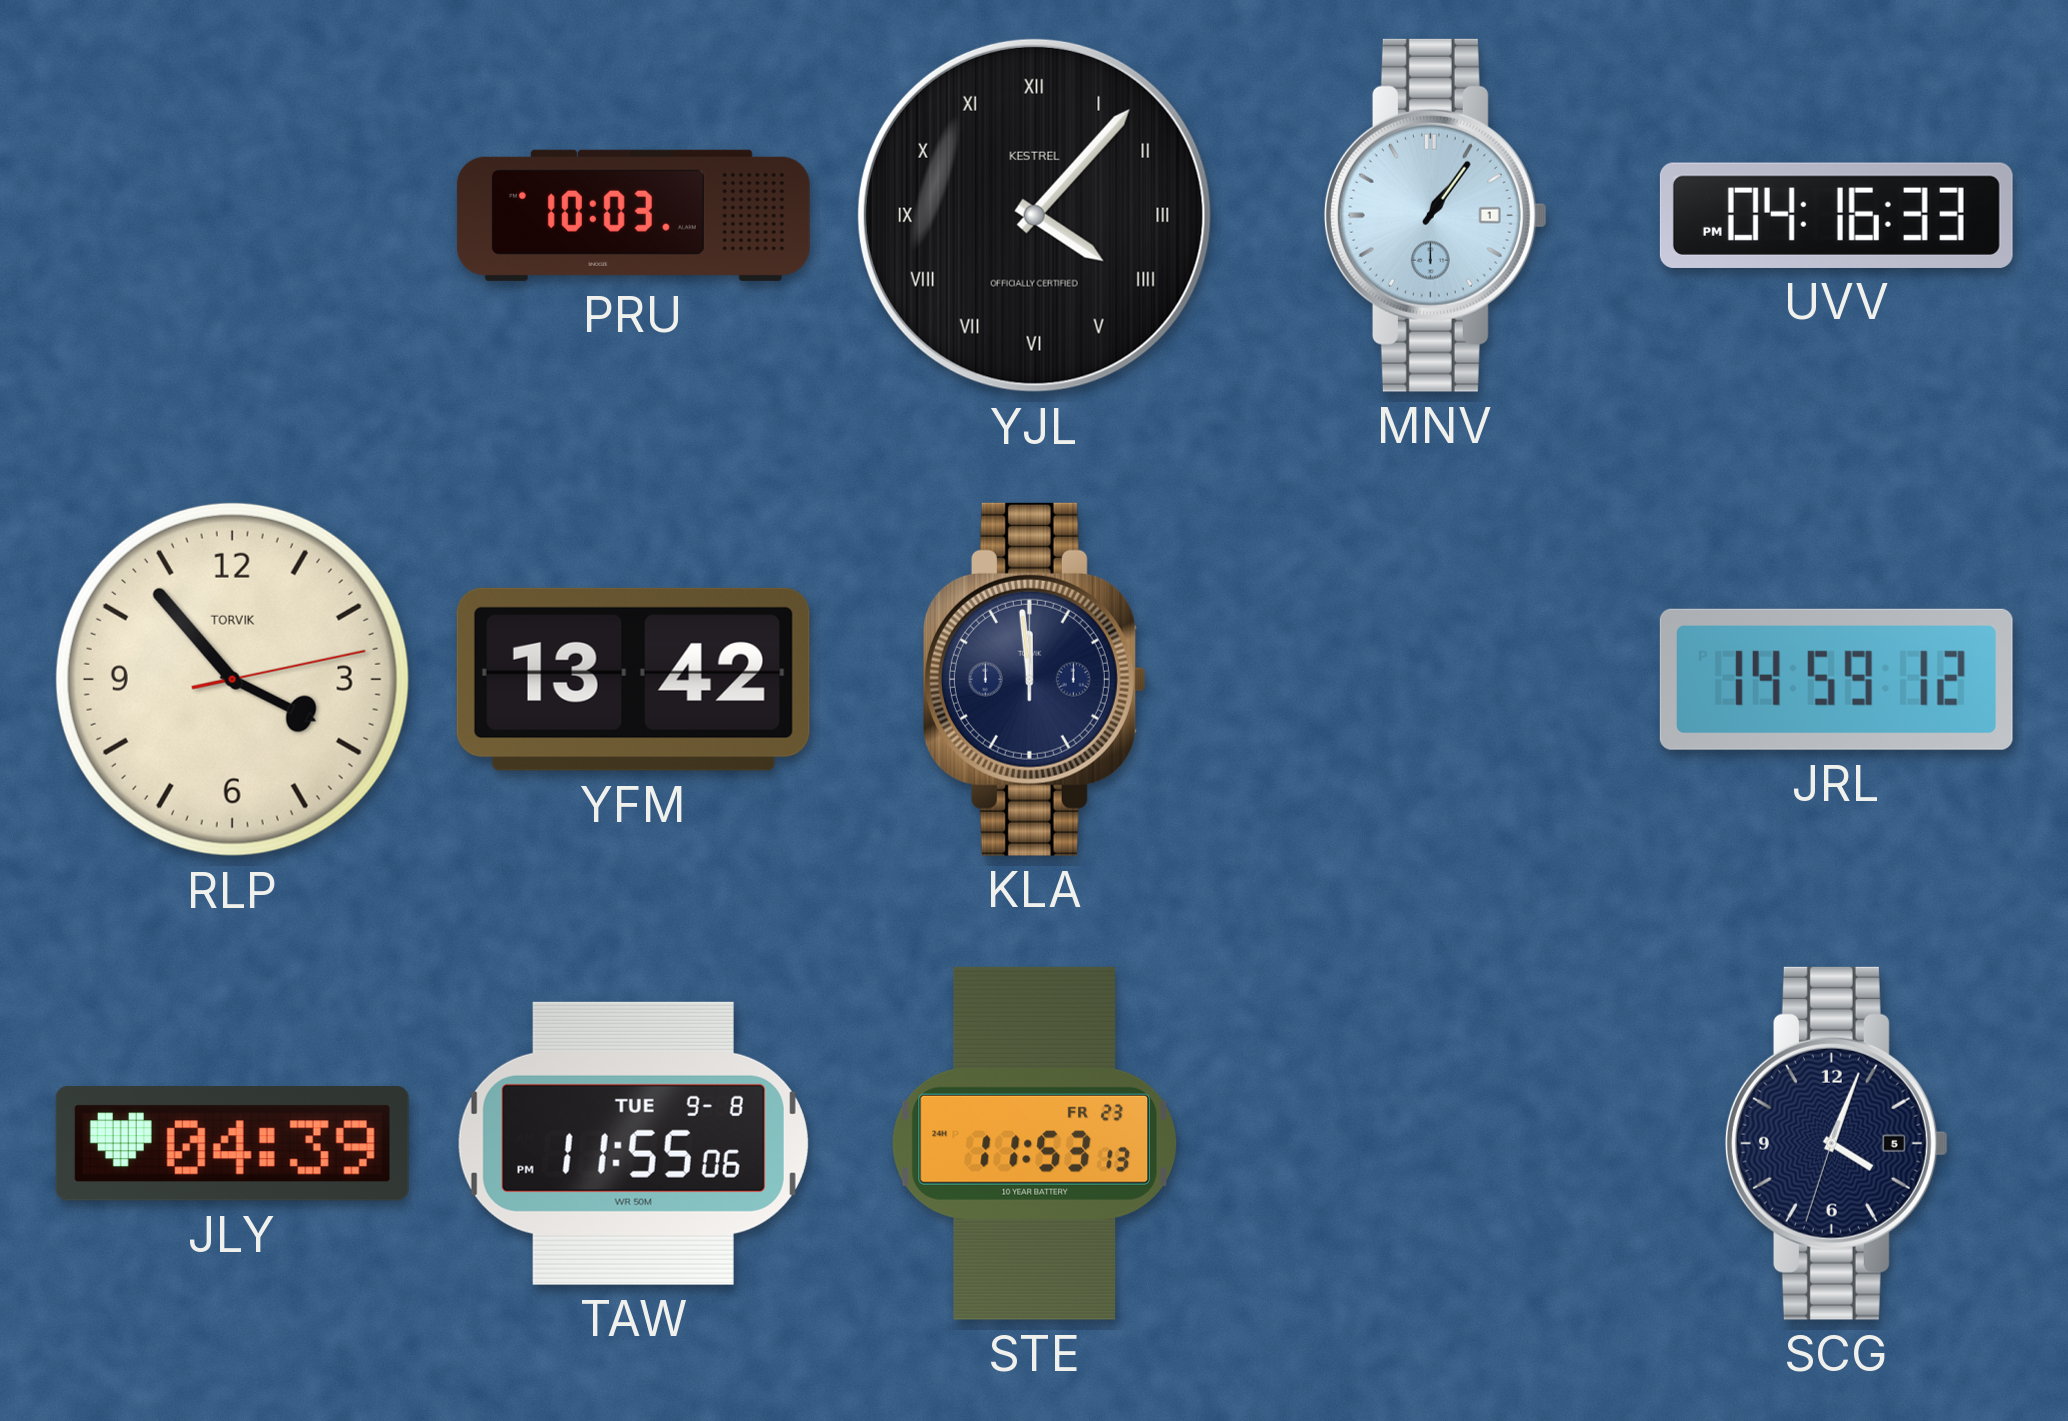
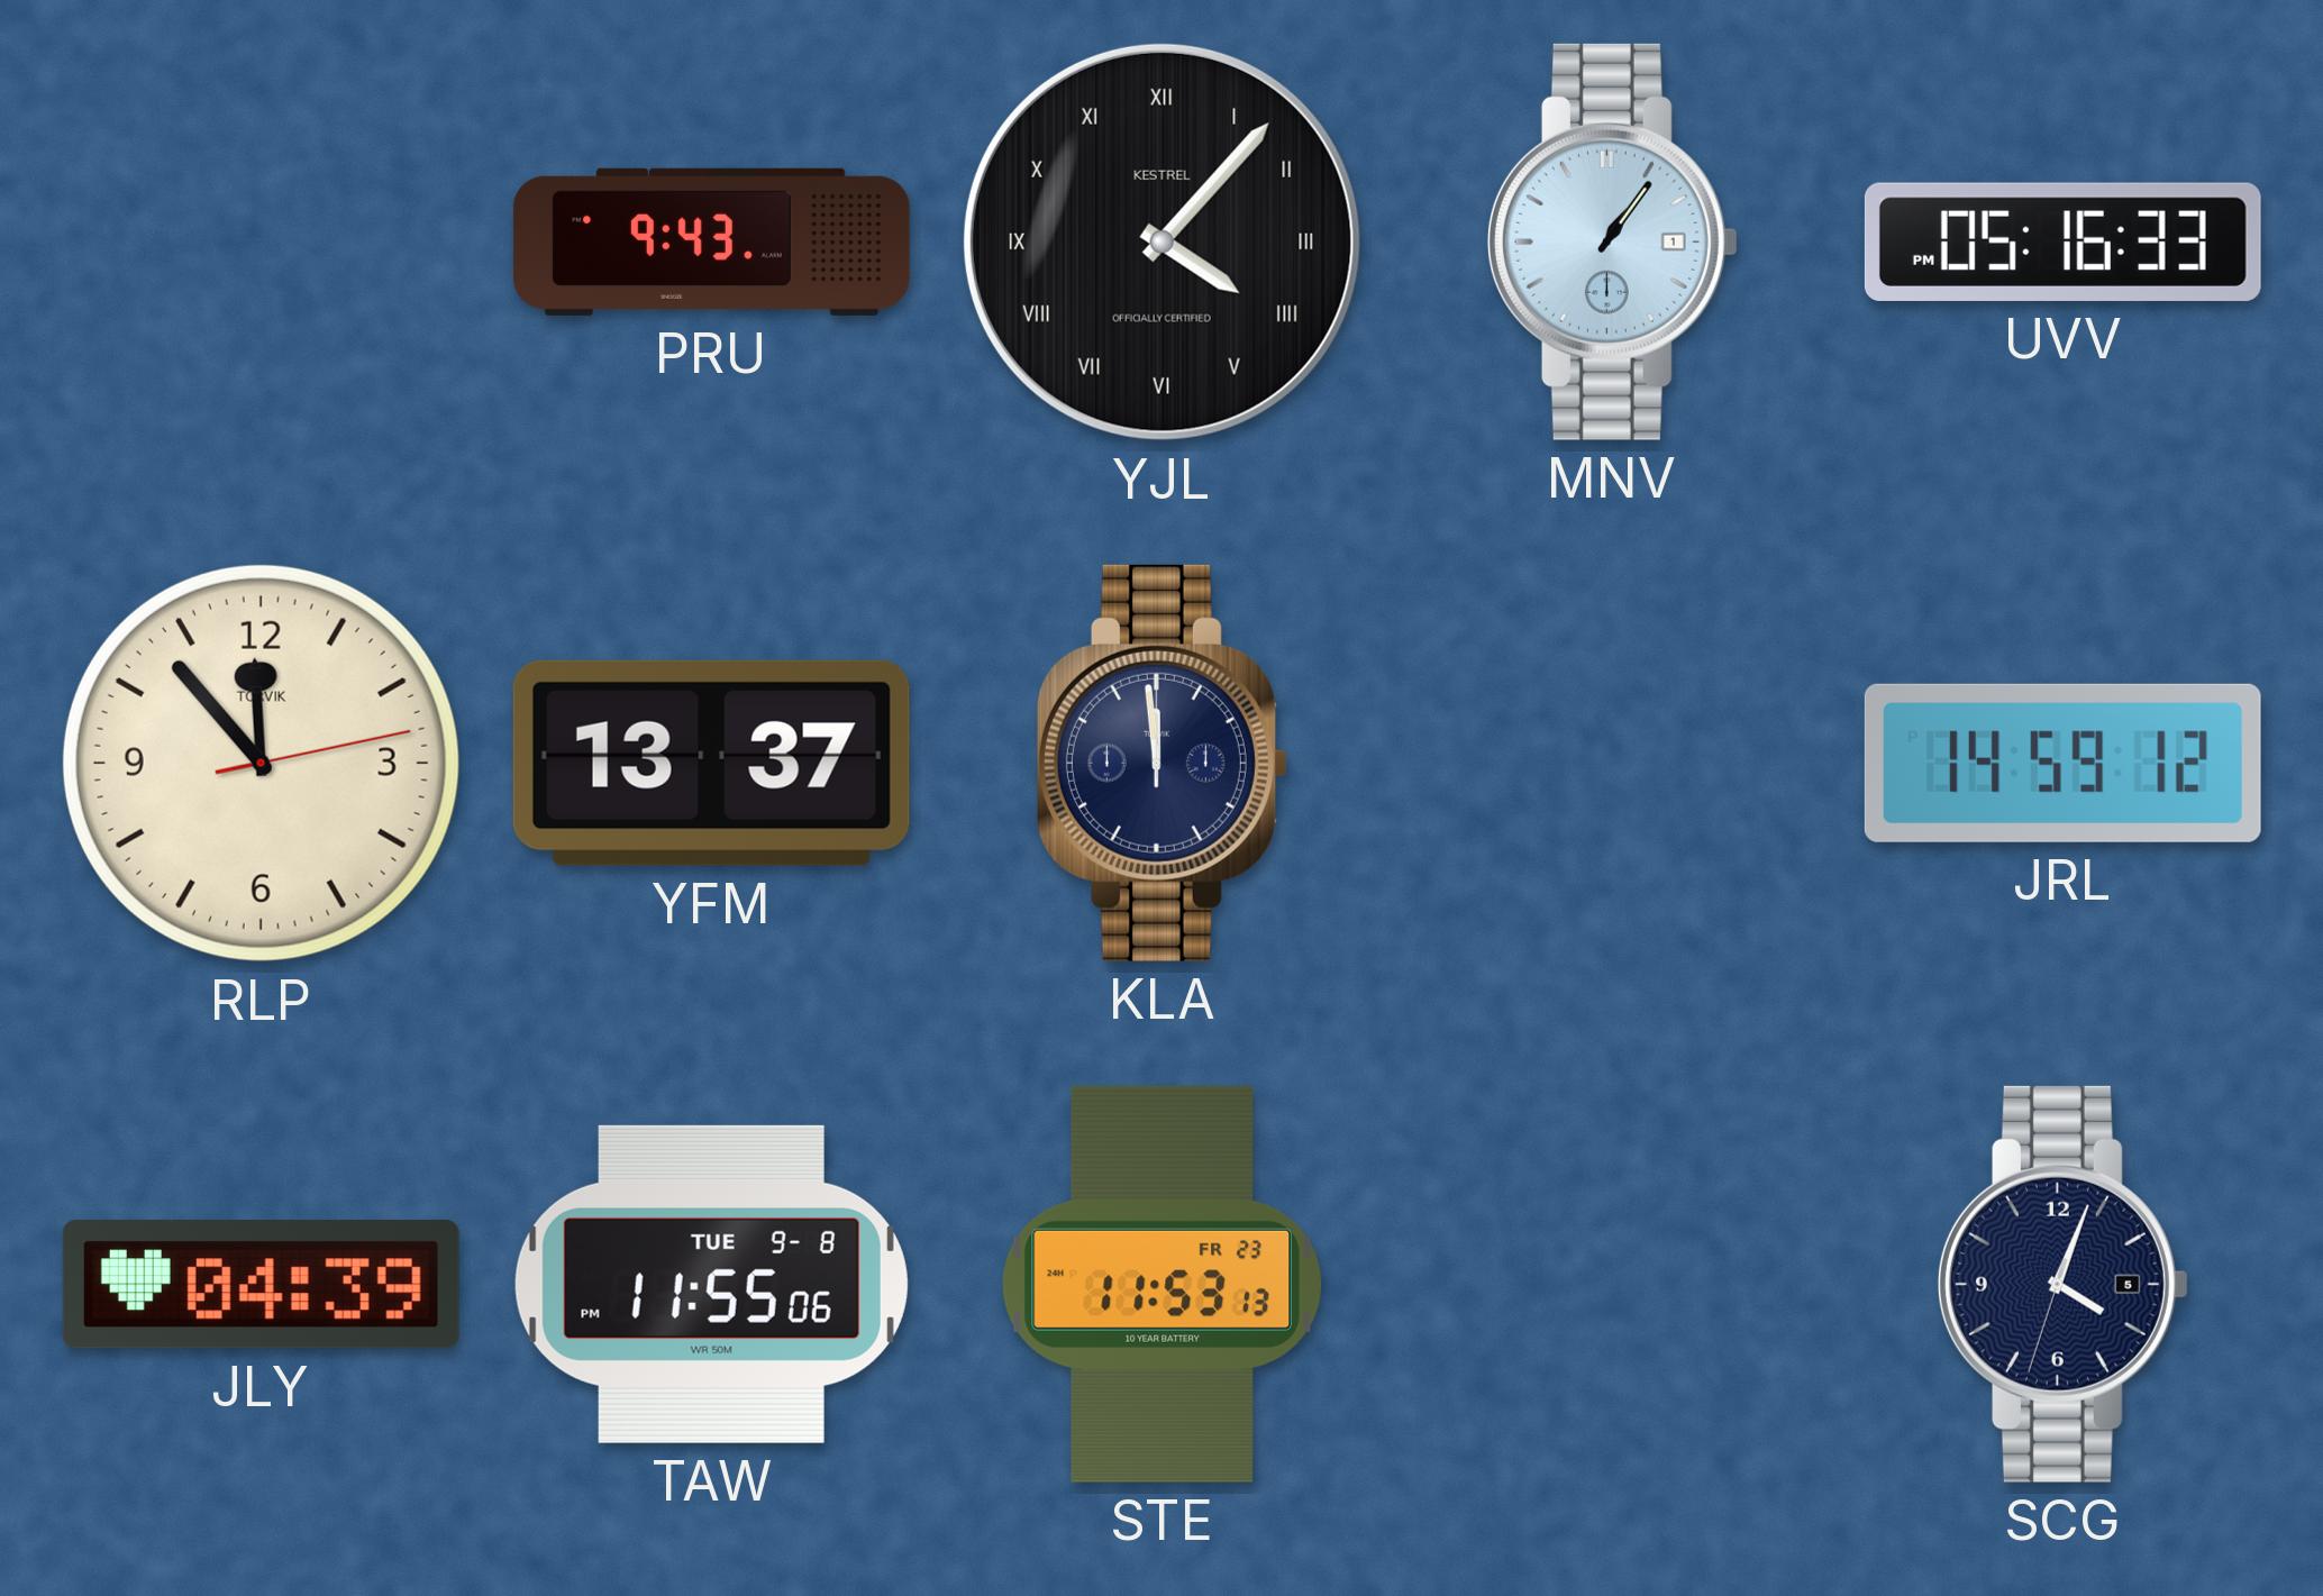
PRU: 10:03 -> 9:43 (711, 241)
UVV: 04:16 -> 05:16 (2062, 241)
RLP: 3:53 -> 11:53 (261, 763)
YFM: 13:42 -> 13:37 (711, 763)
